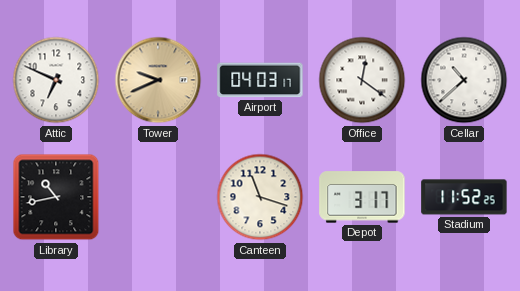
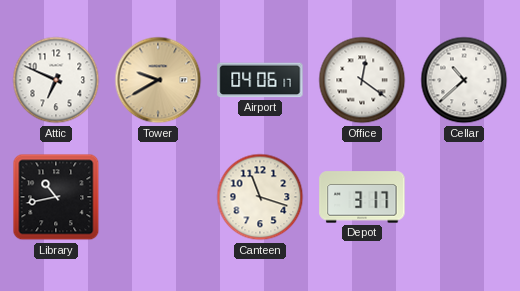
Tower: 9:41 -> 9:40 (158, 80)
Airport: 04:03 -> 04:06 (260, 80)
Stadium: 11:52 -> none (464, 197)
